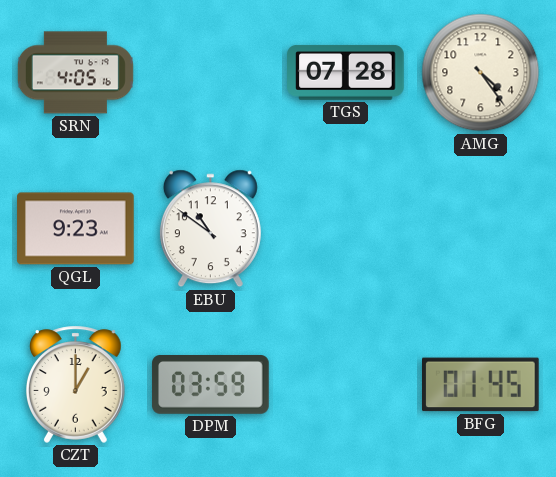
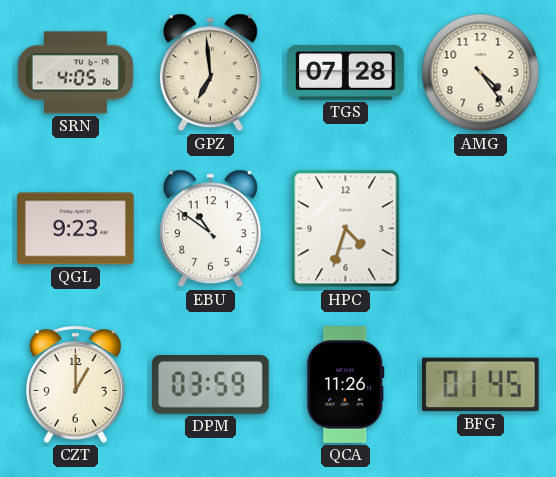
GPZ: none -> 6:59 (210, 73)
HPC: none -> 4:33 (346, 229)
QCA: none -> 11:26 (346, 385)
